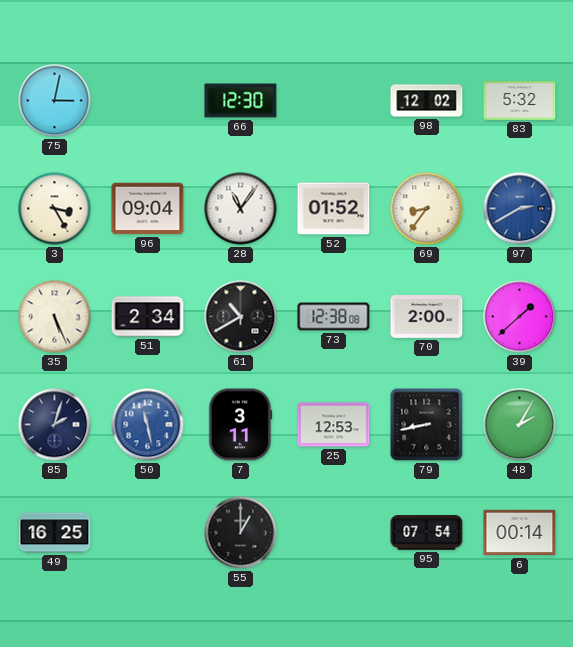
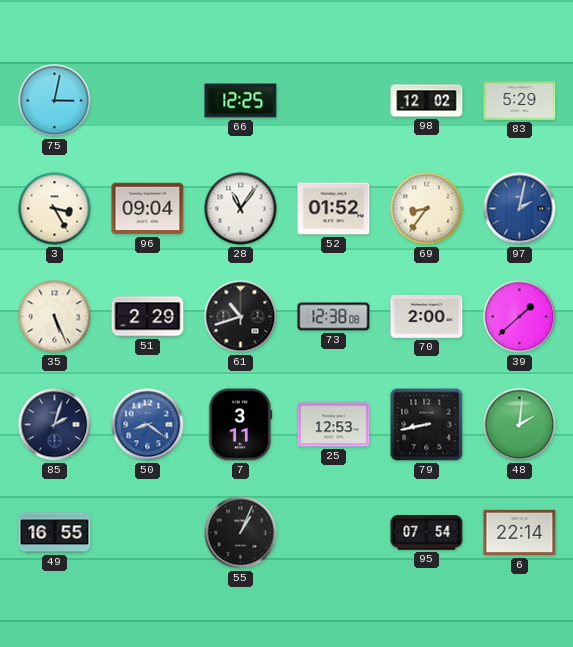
66: 12:30 -> 12:25 (241, 101)
83: 5:32 -> 5:29 (520, 101)
97: 2:40 -> 2:02 (520, 209)
51: 2:34 -> 2:29 (148, 317)
61: 10:40 -> 10:42 (241, 317)
50: 11:28 -> 8:21 (148, 425)
48: 2:05 -> 2:01 (520, 425)
49: 16:25 -> 16:55 (55, 533)
55: 1:00 -> 1:04 (241, 533)
6: 00:14 -> 22:14 (520, 533)
